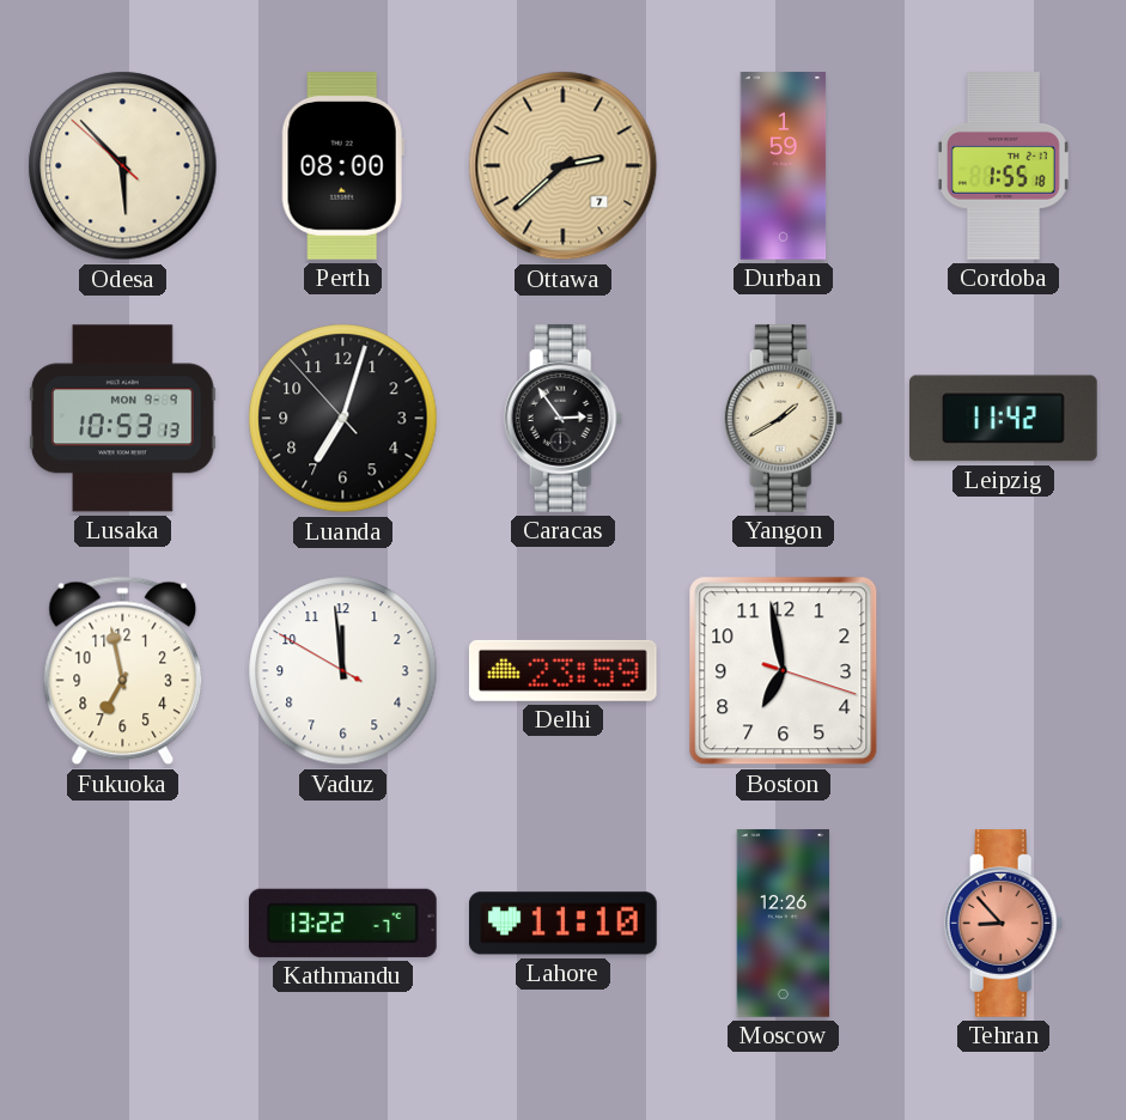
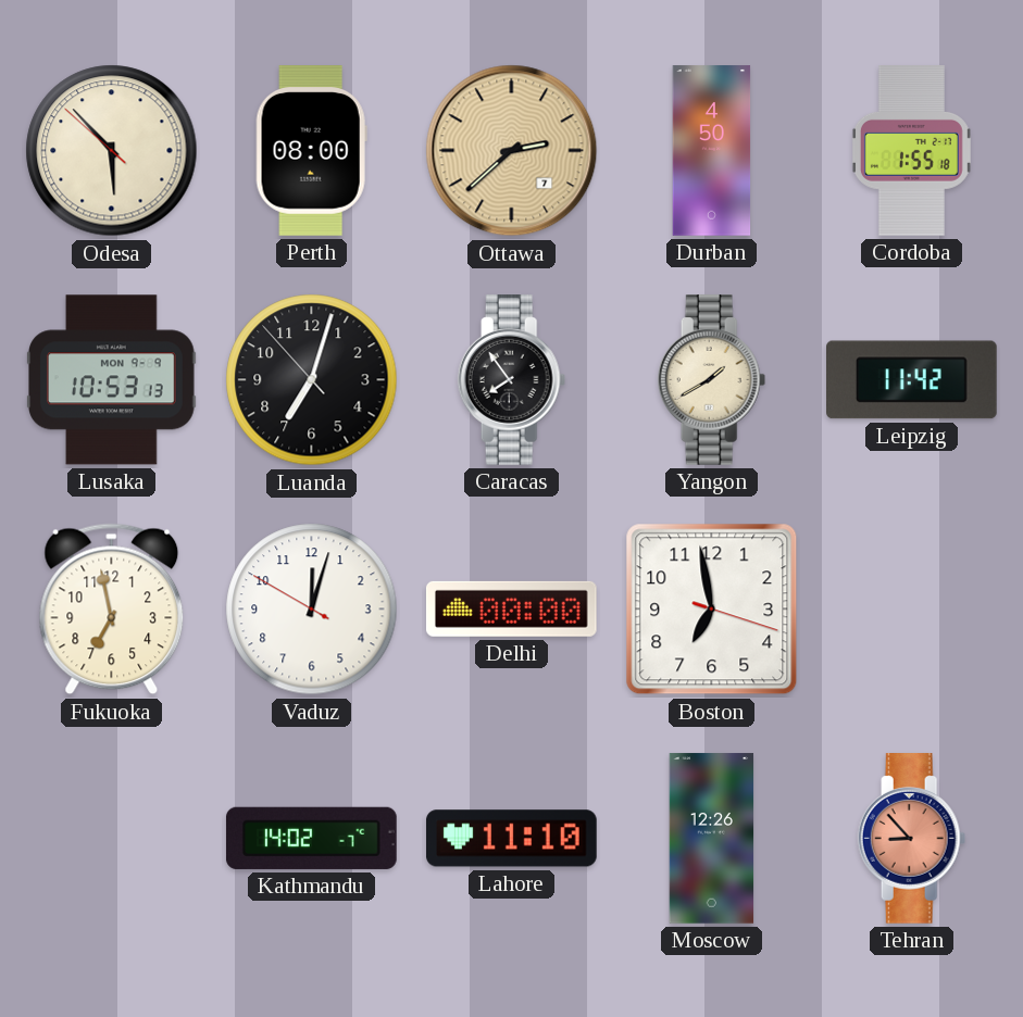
Durban: 1:59 -> 4:50 (712, 151)
Caracas: 2:54 -> 7:54 (512, 380)
Vaduz: 11:58 -> 12:02 (312, 610)
Delhi: 23:59 -> 00:00 (511, 608)
Kathmandu: 13:22 -> 14:02 (311, 838)
